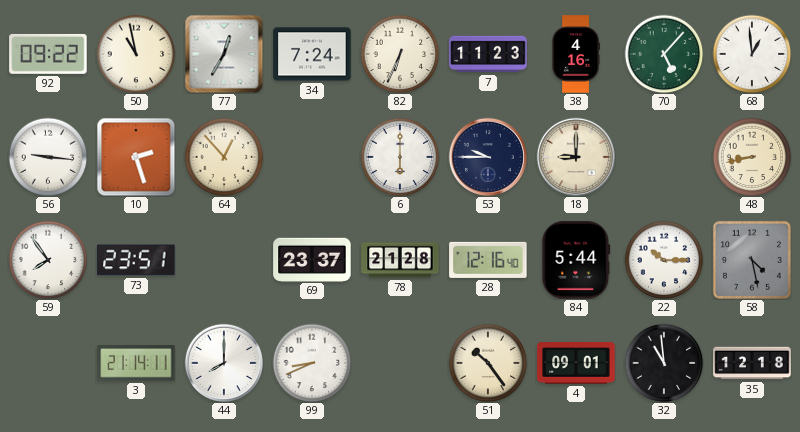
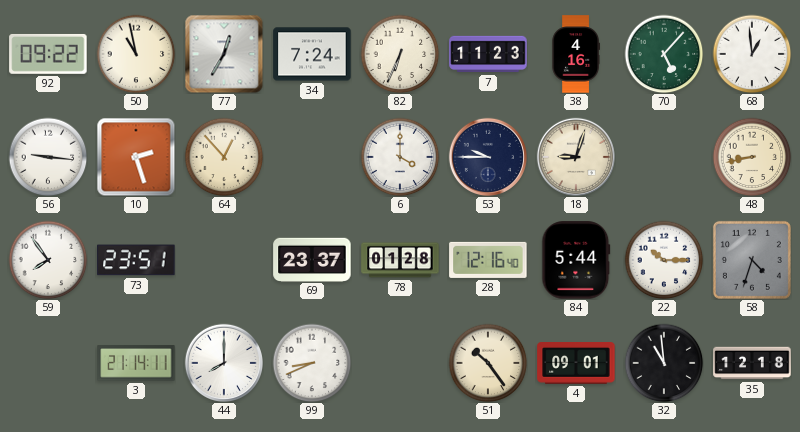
6: 6:00 -> 4:00 (400, 157)
18: 9:00 -> 9:03 (576, 157)
78: 21:28 -> 01:28 (400, 260)
58: 4:28 -> 4:33 (752, 260)
